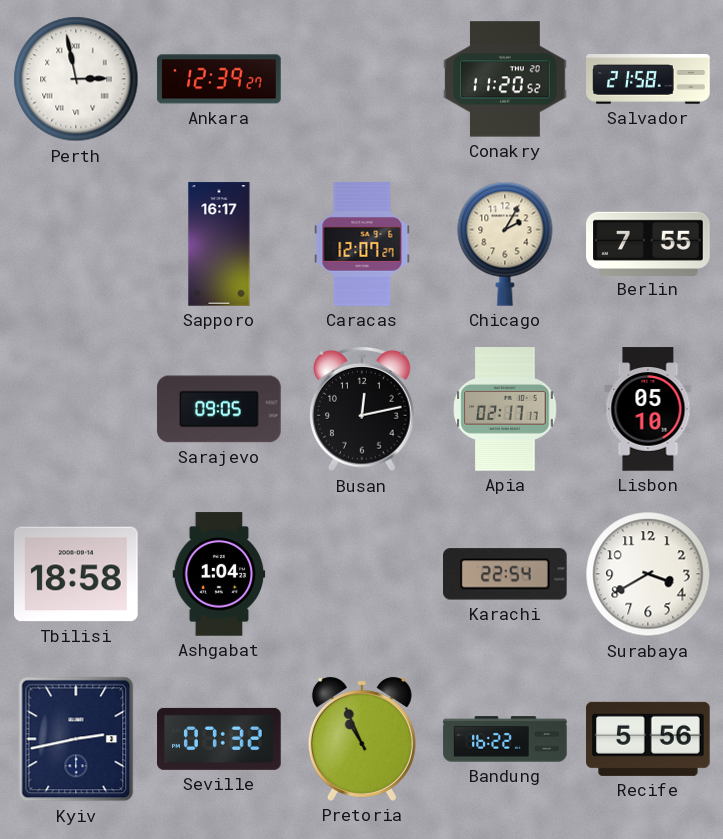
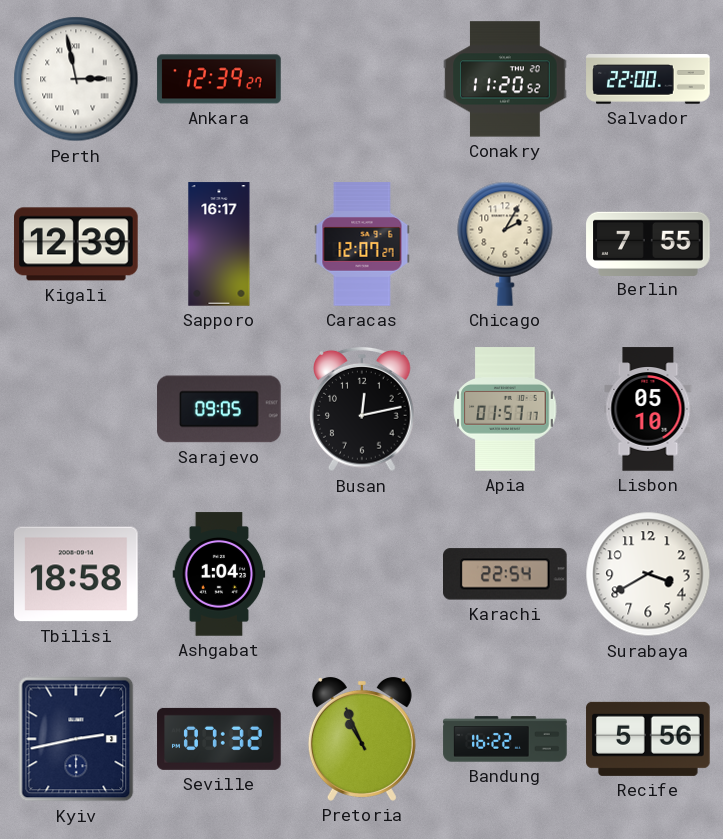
Salvador: 21:58 -> 22:00 (648, 79)
Kigali: none -> 12:39 (76, 244)
Apia: 02:17 -> 01:57 (505, 409)
